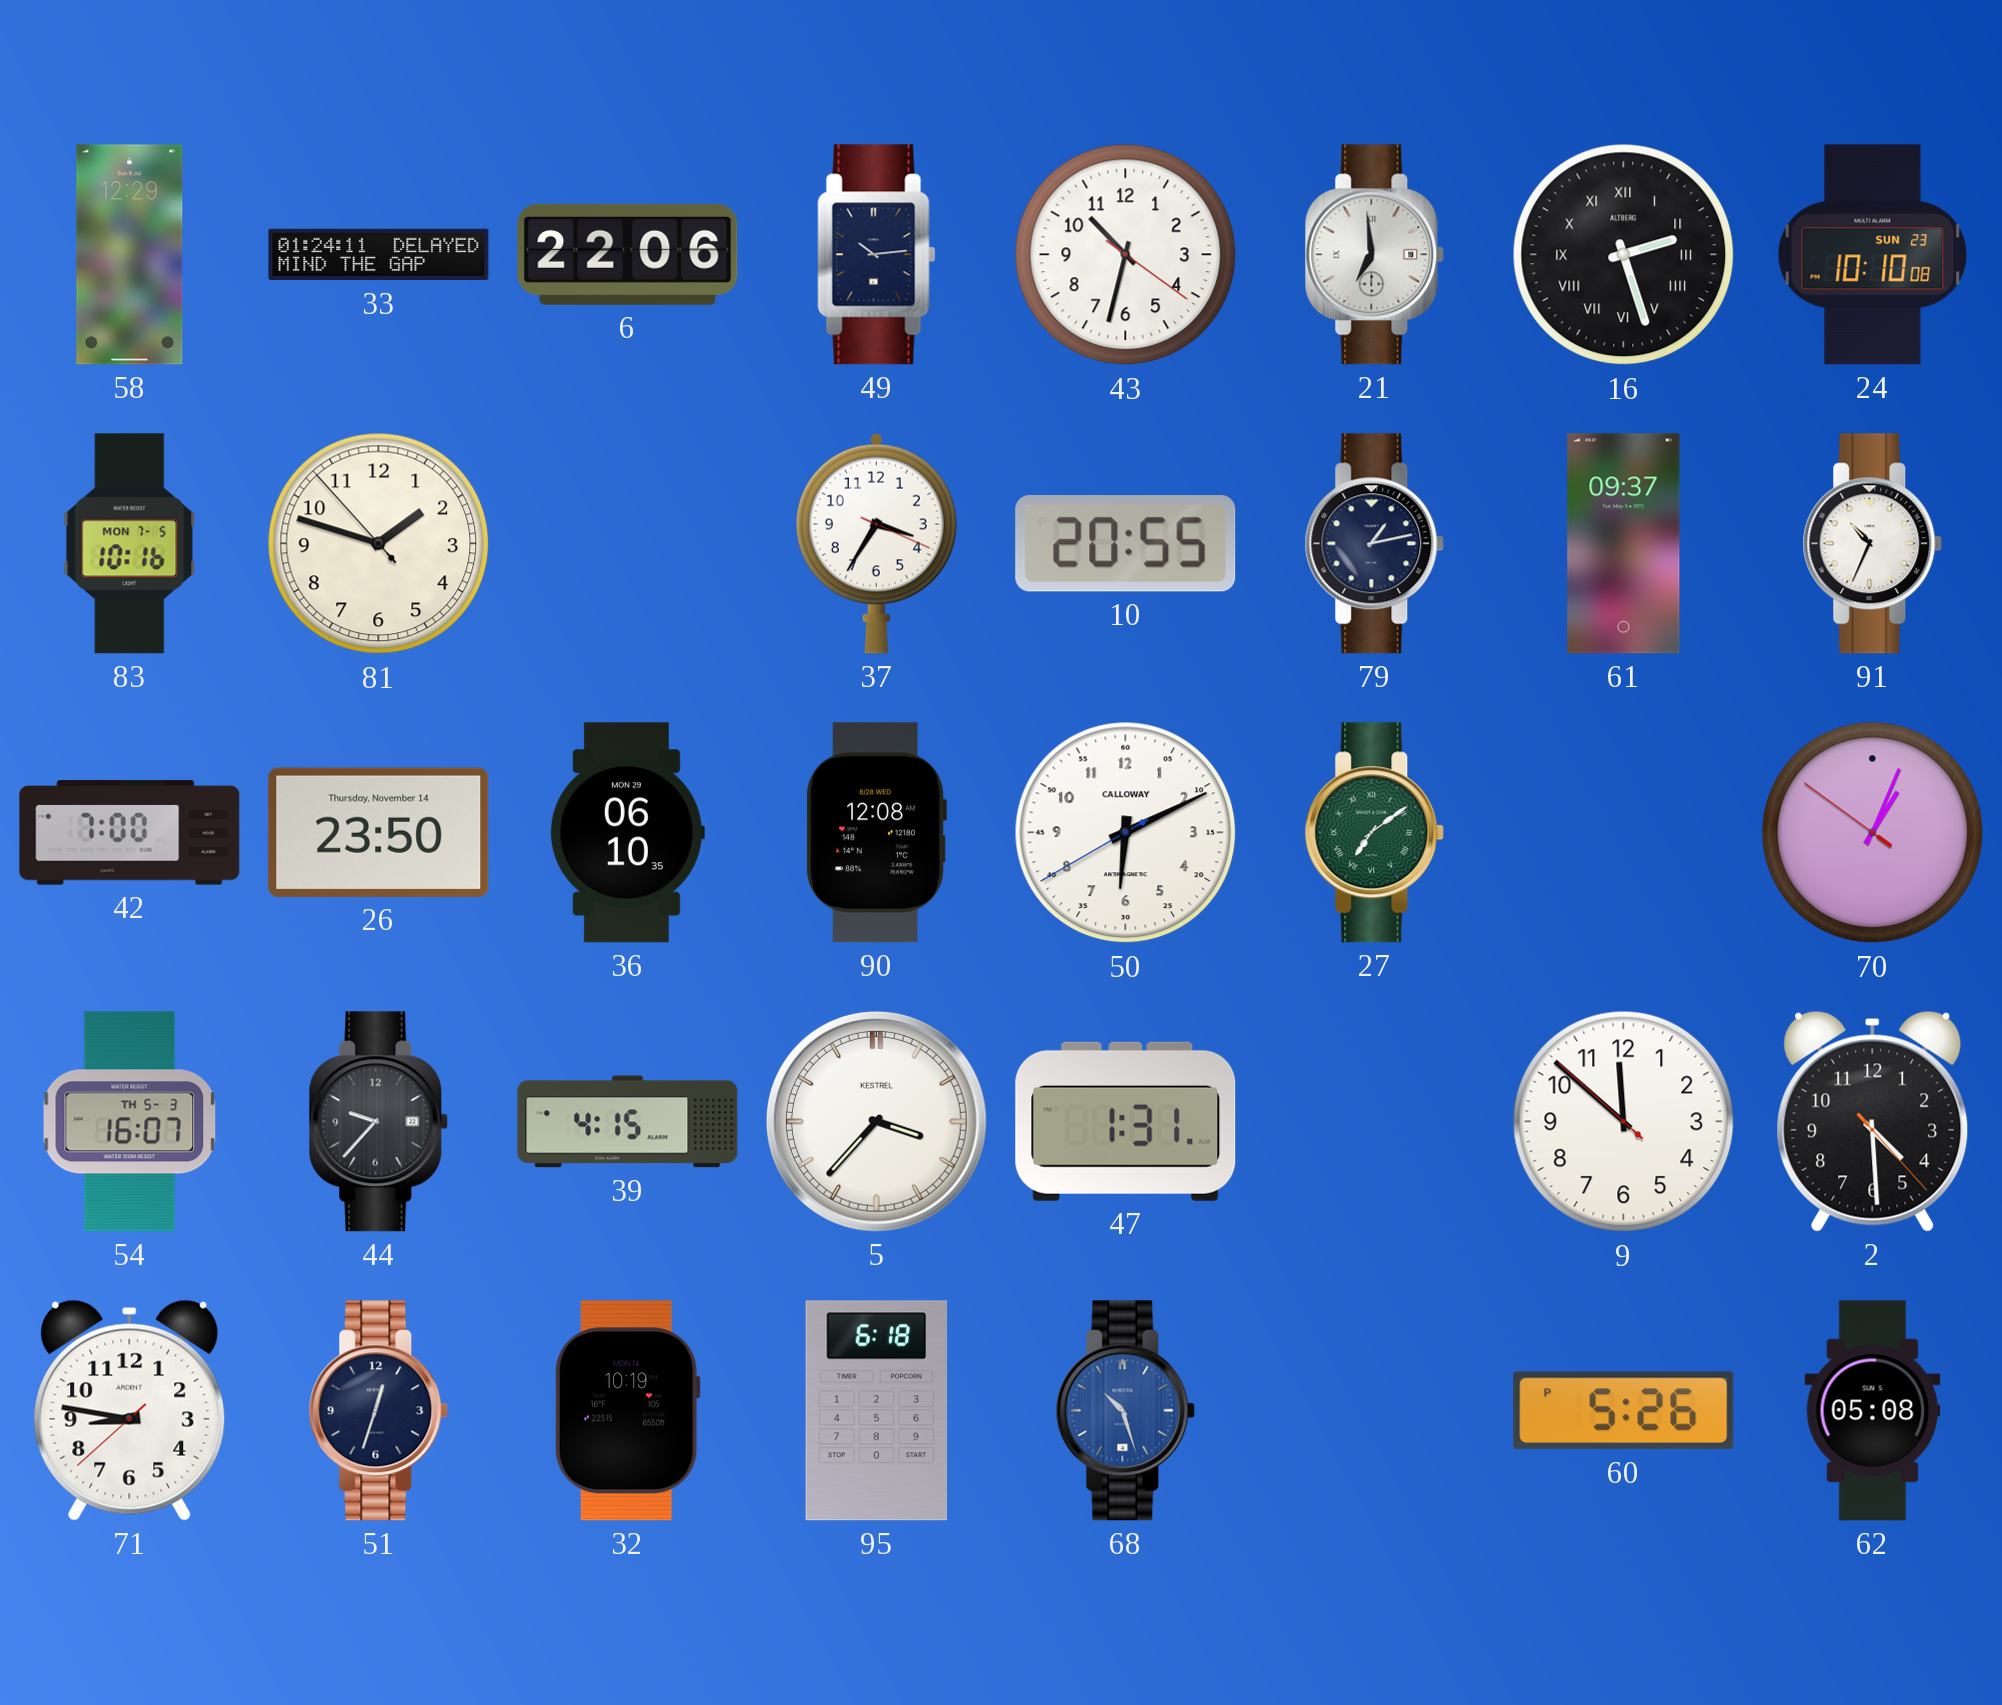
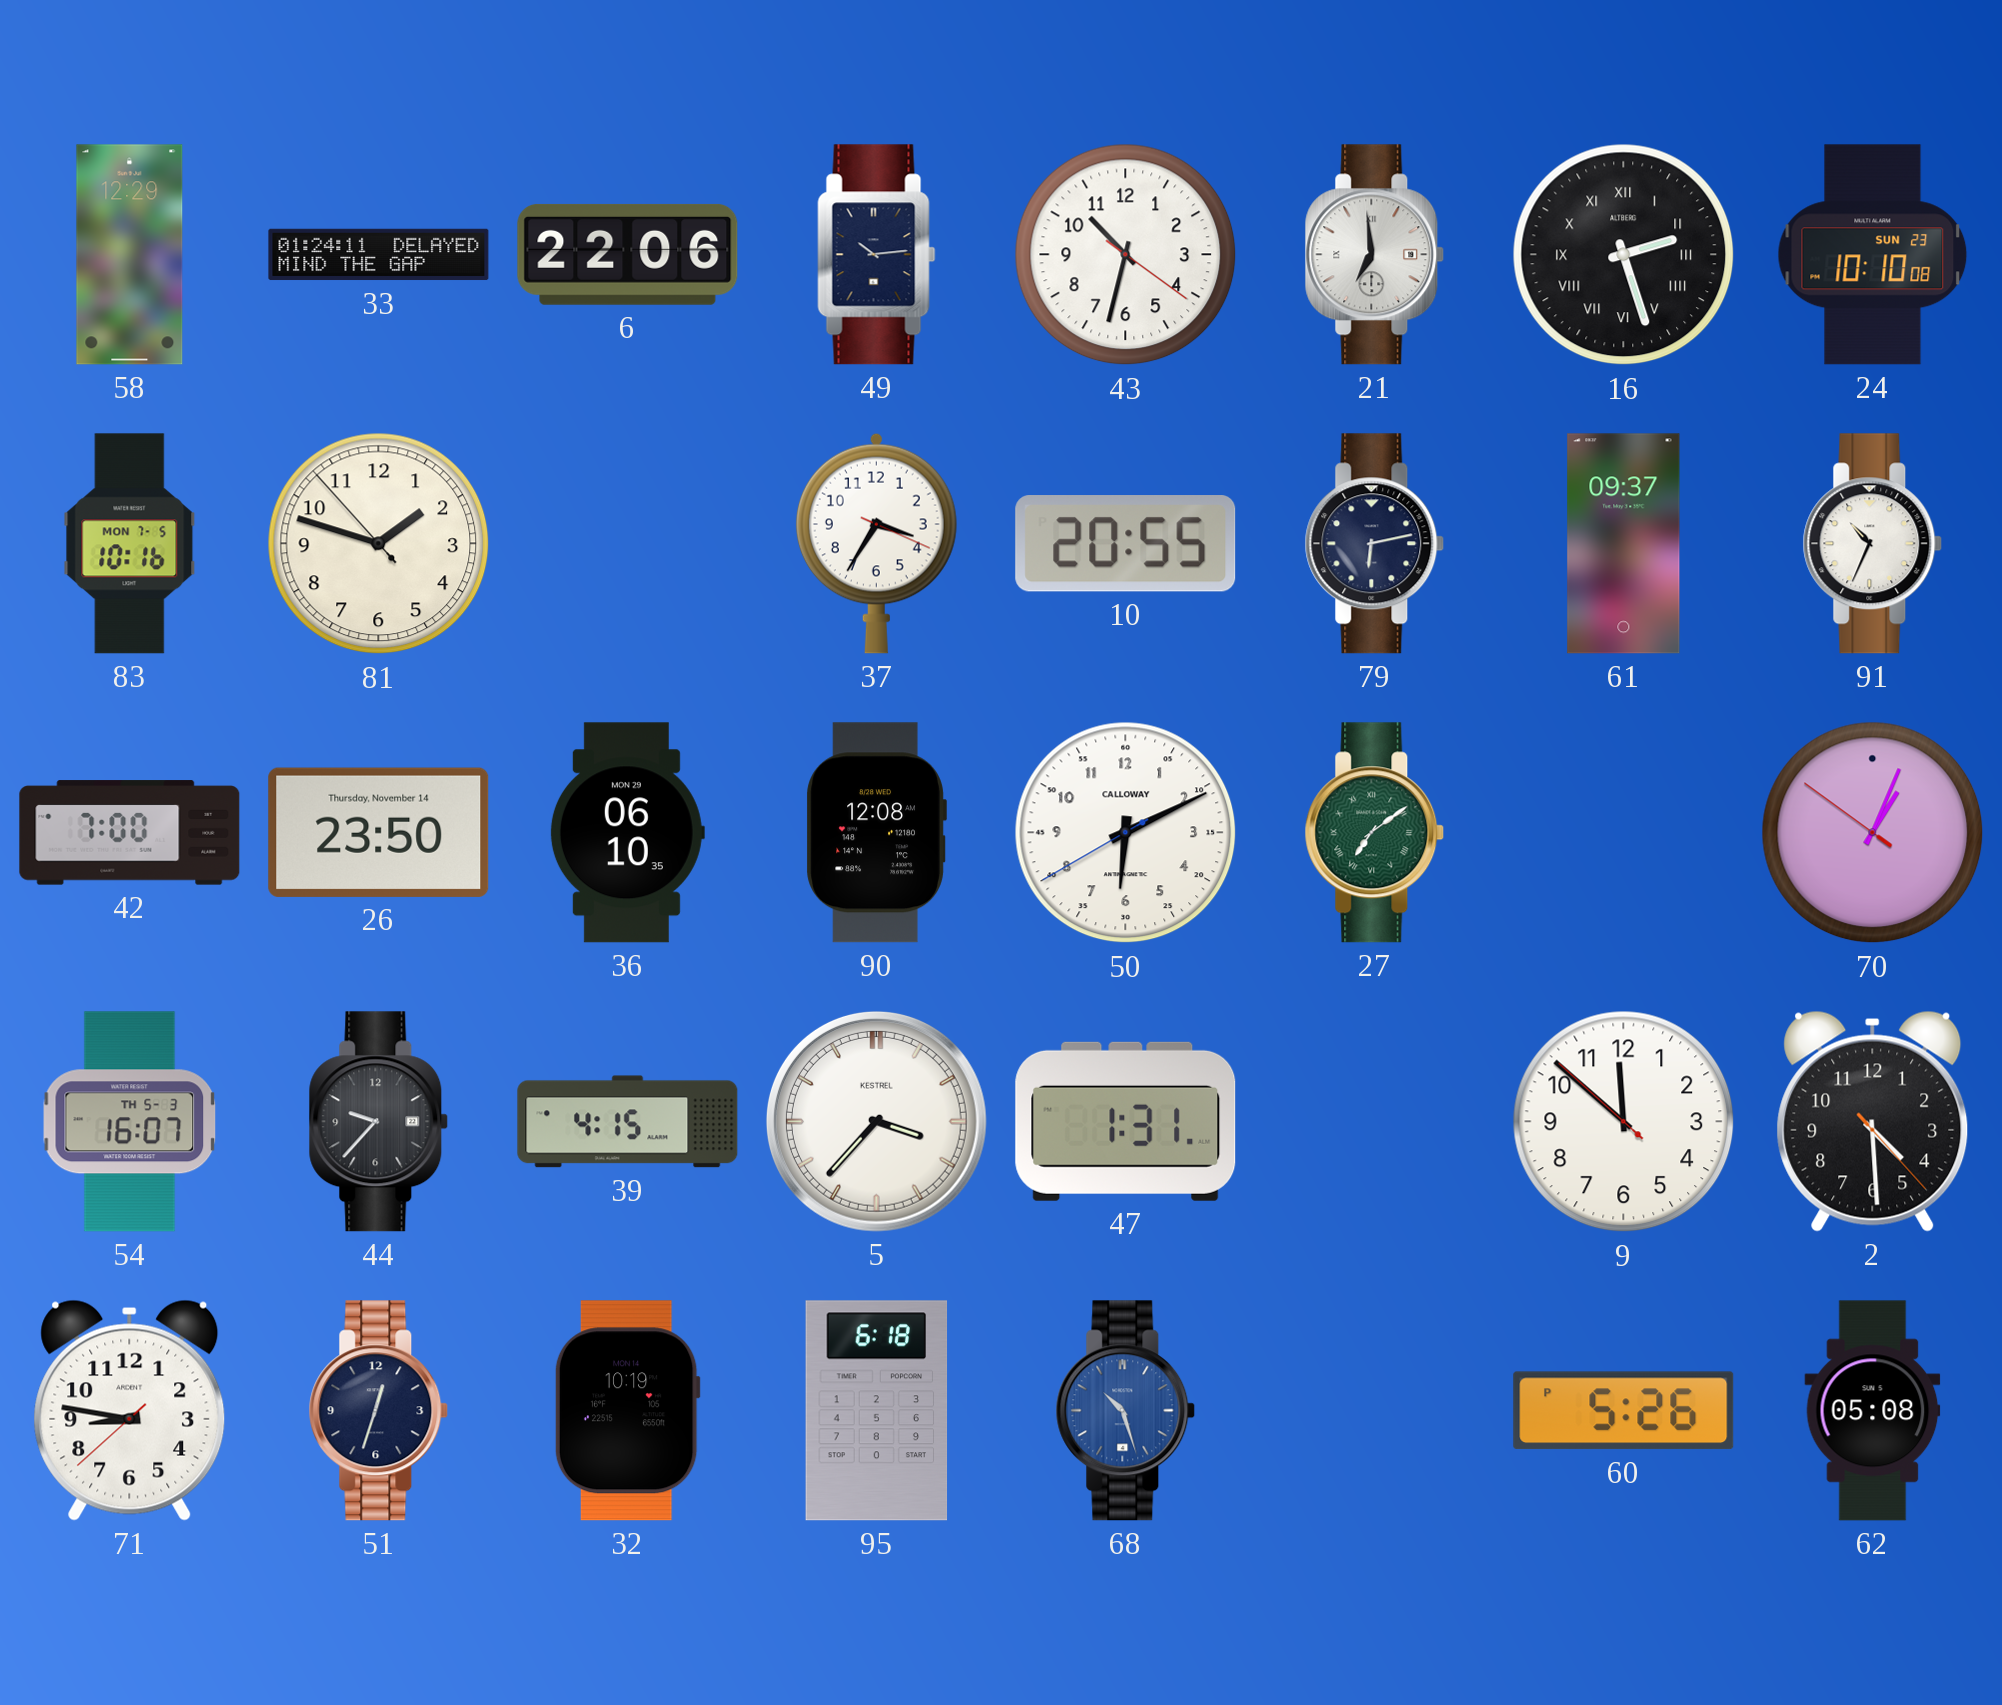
79: 1:13 -> 6:13 (1375, 544)
